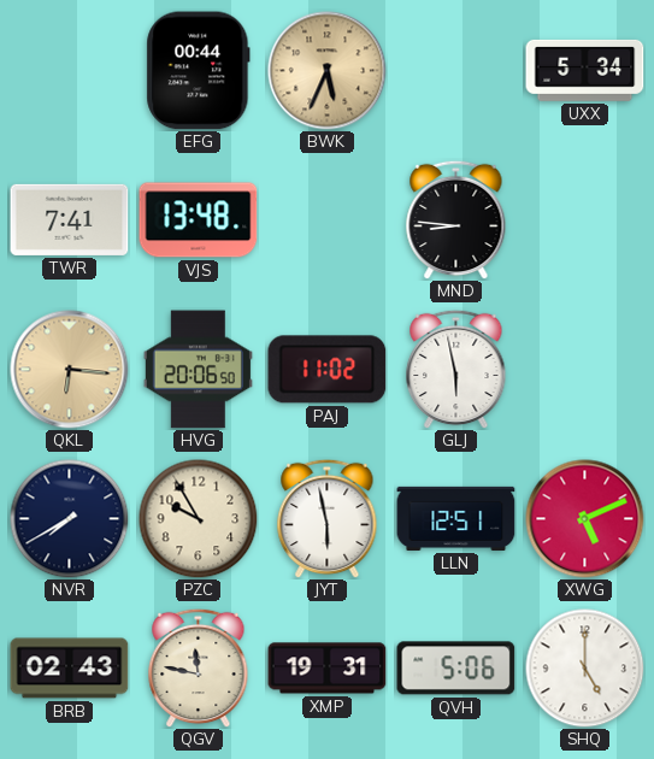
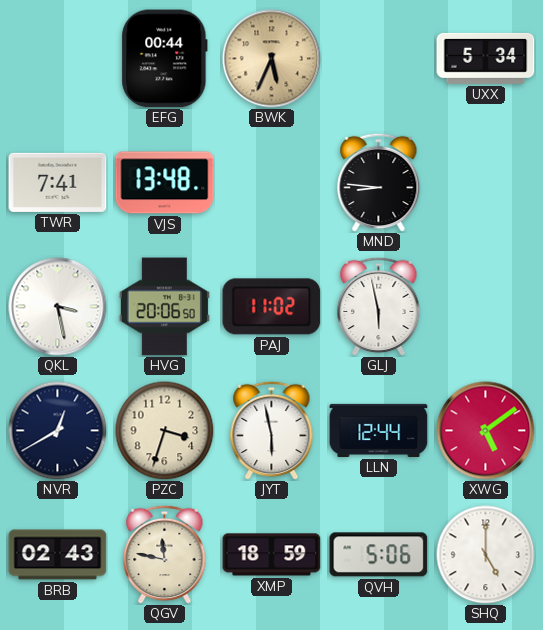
QKL: 6:16 -> 3:28 (58, 307)
QKL dial: champagne -> white (58, 307)
NVR: 7:40 -> 12:40 (58, 431)
PZC: 9:55 -> 3:33 (165, 431)
LLN: 12:51 -> 12:44 (379, 430)
XWG: 5:11 -> 5:09 (486, 431)
XMP: 19:31 -> 18:59 (272, 555)
